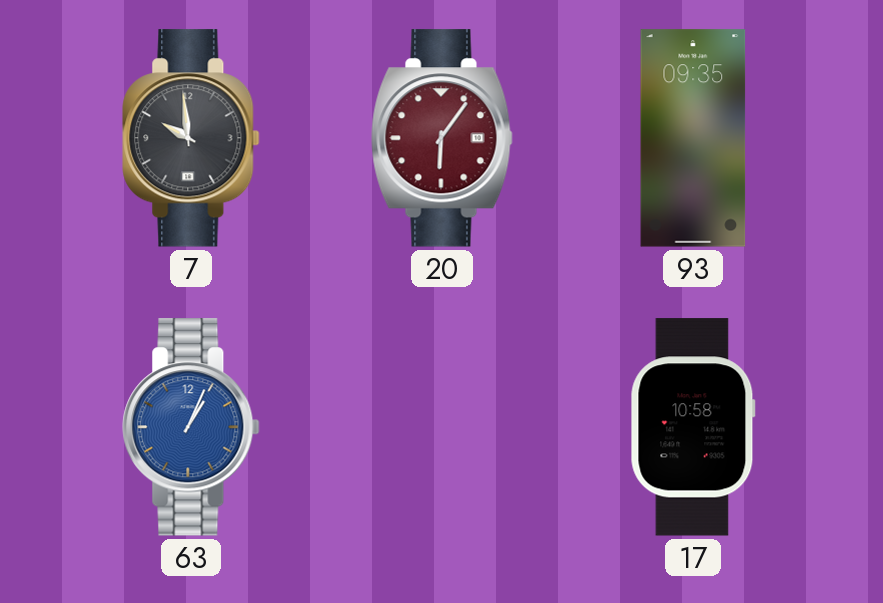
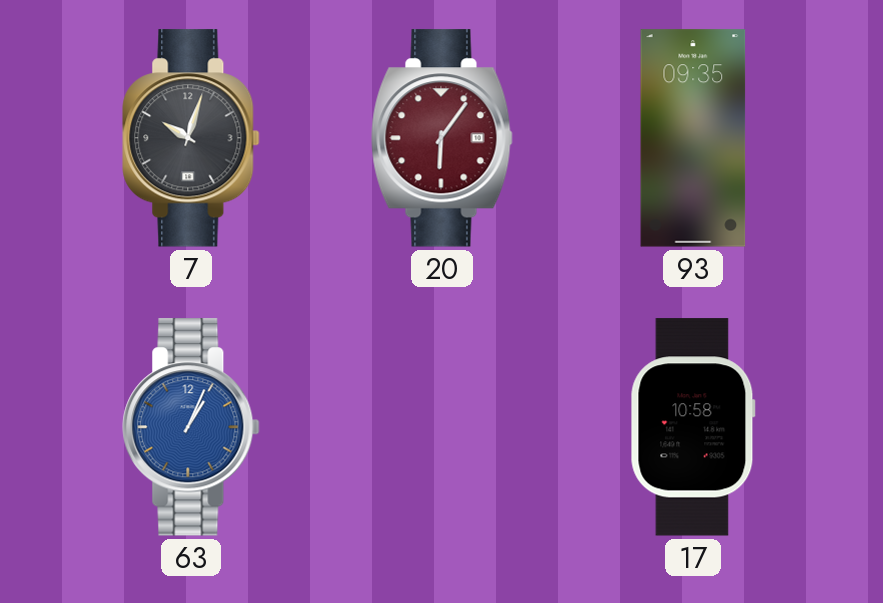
7: 9:59 -> 10:03 (191, 138)
